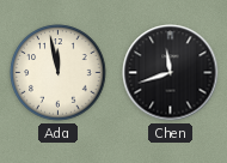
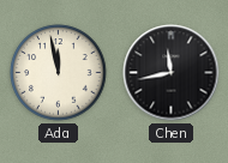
Chen: 11:42 -> 11:43 (172, 73)
